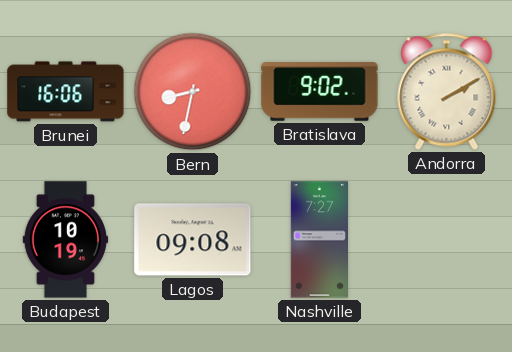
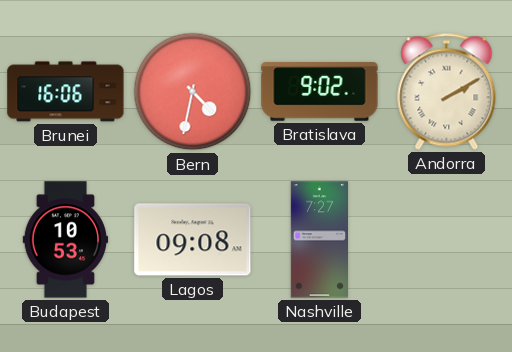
Bern: 8:32 -> 4:32 (193, 92)
Budapest: 10:19 -> 10:53 (66, 240)
